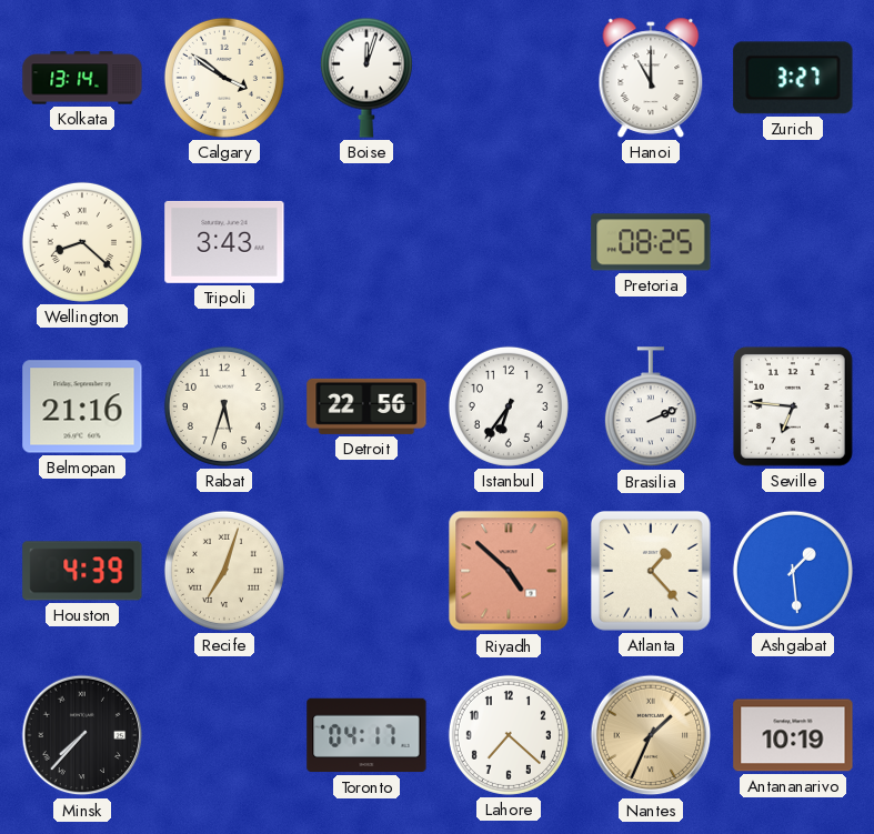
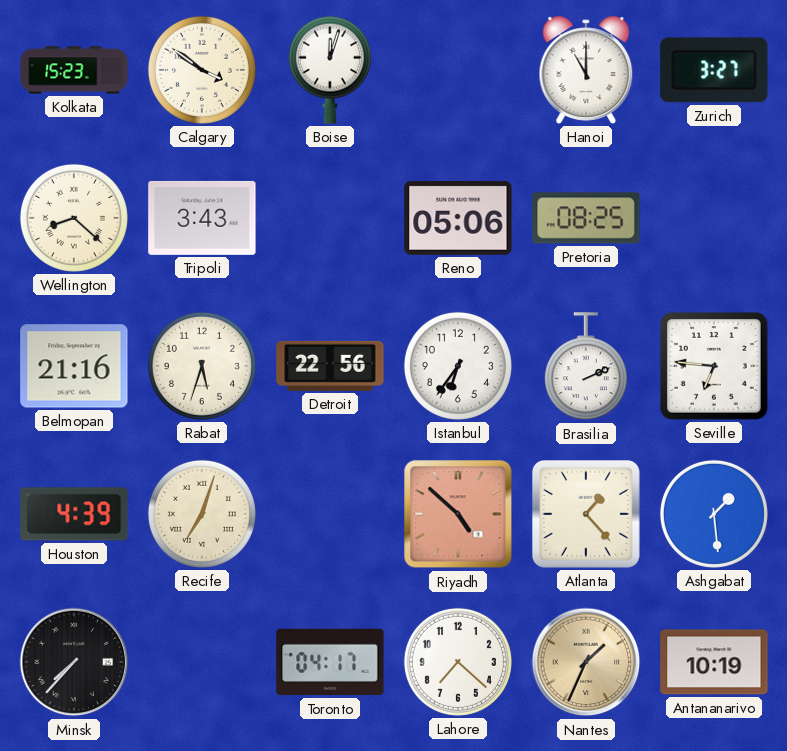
Kolkata: 13:14 -> 15:23 (74, 70)
Reno: none -> 05:06 (458, 219)
